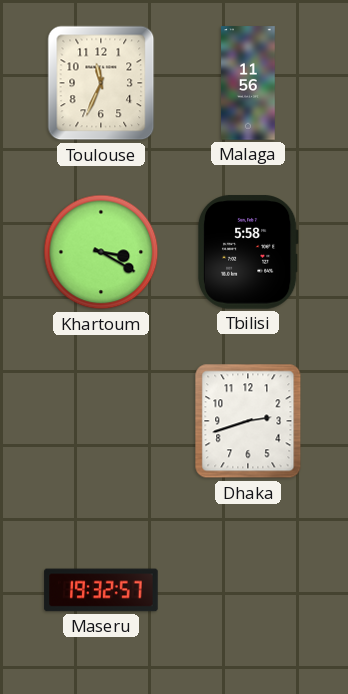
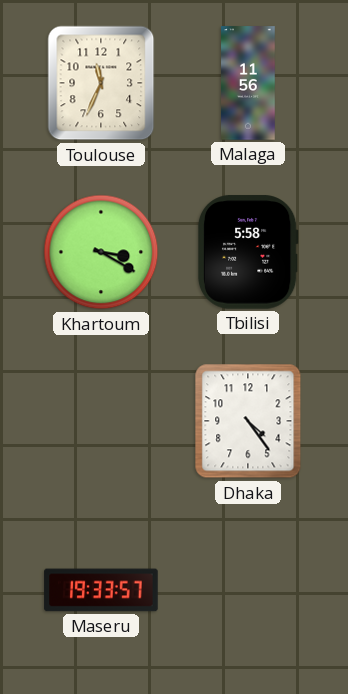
Dhaka: 2:42 -> 4:24 (248, 421)
Maseru: 19:32 -> 19:33 (101, 590)
